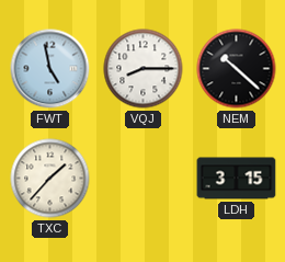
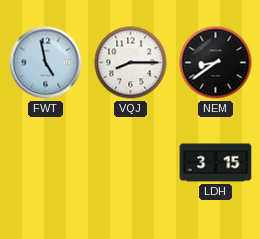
NEM: 10:22 -> 8:39 (216, 63)
TXC: 1:37 -> none (50, 179)
